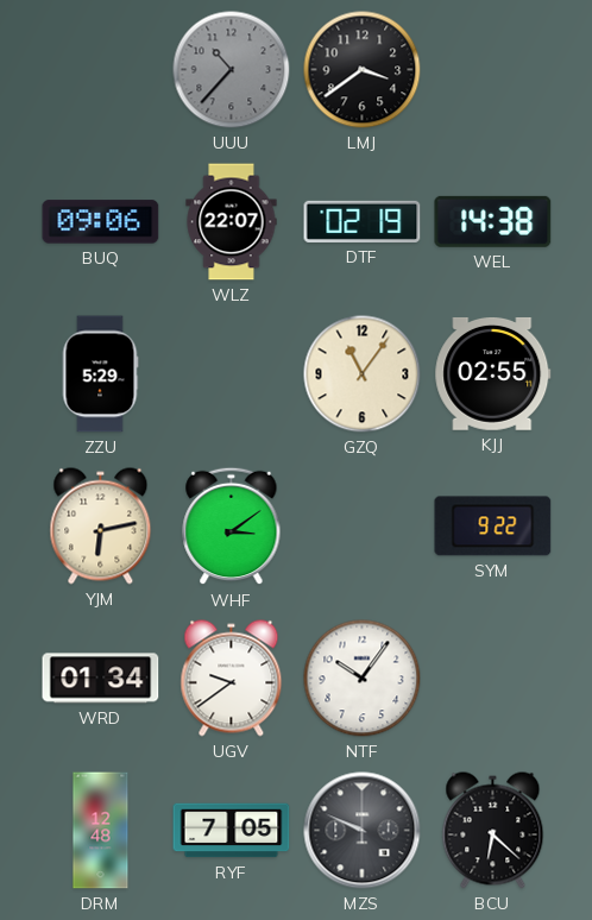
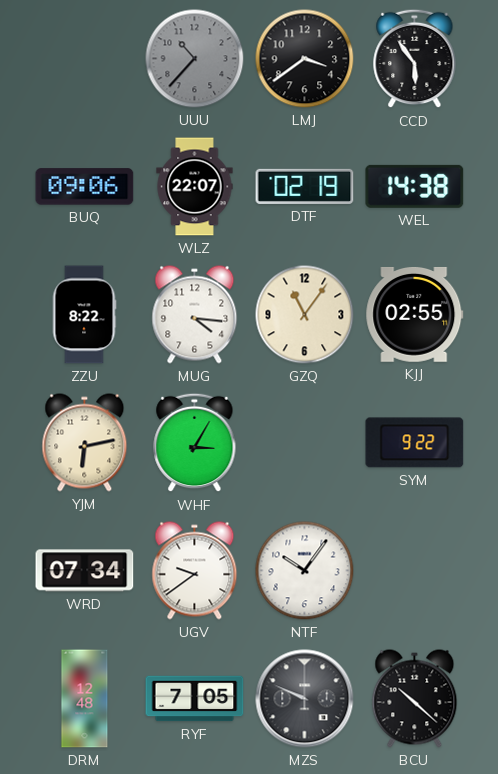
CCD: none -> 5:54 (415, 59)
ZZU: 5:29 -> 8:22 (84, 315)
MUG: none -> 4:16 (195, 315)
WHF: 3:09 -> 3:05 (195, 443)
WRD: 01:34 -> 07:34 (85, 571)
BCU: 6:22 -> 10:22 (415, 699)
